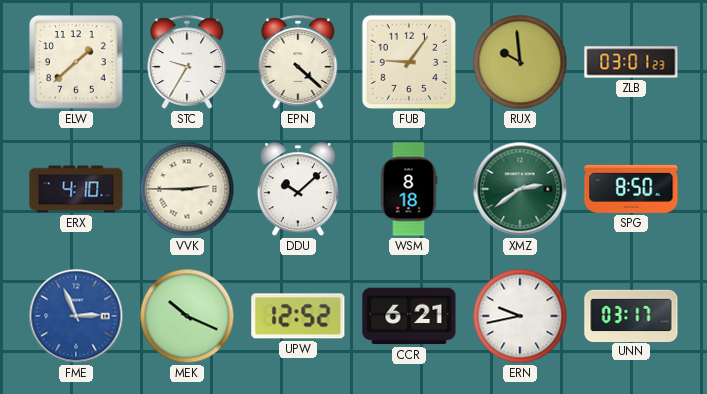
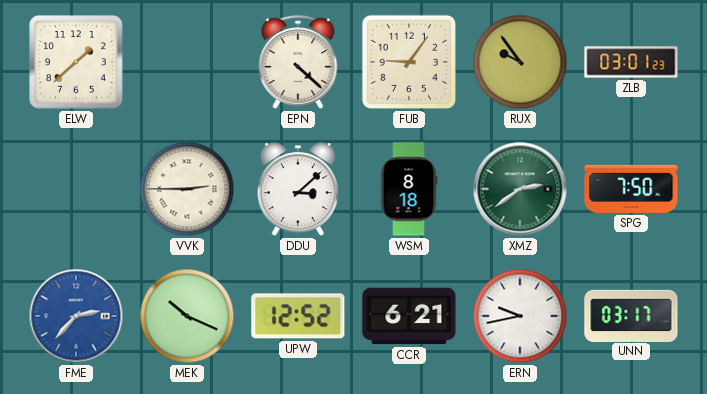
STC: 9:35 -> none (187, 62)
RUX: 9:59 -> 9:54 (520, 62)
ERX: 4:10 -> none (76, 189)
DDU: 10:08 -> 3:08 (298, 190)
SPG: 8:50 -> 7:50 (631, 189)
FME: 2:56 -> 2:37 (76, 316)
